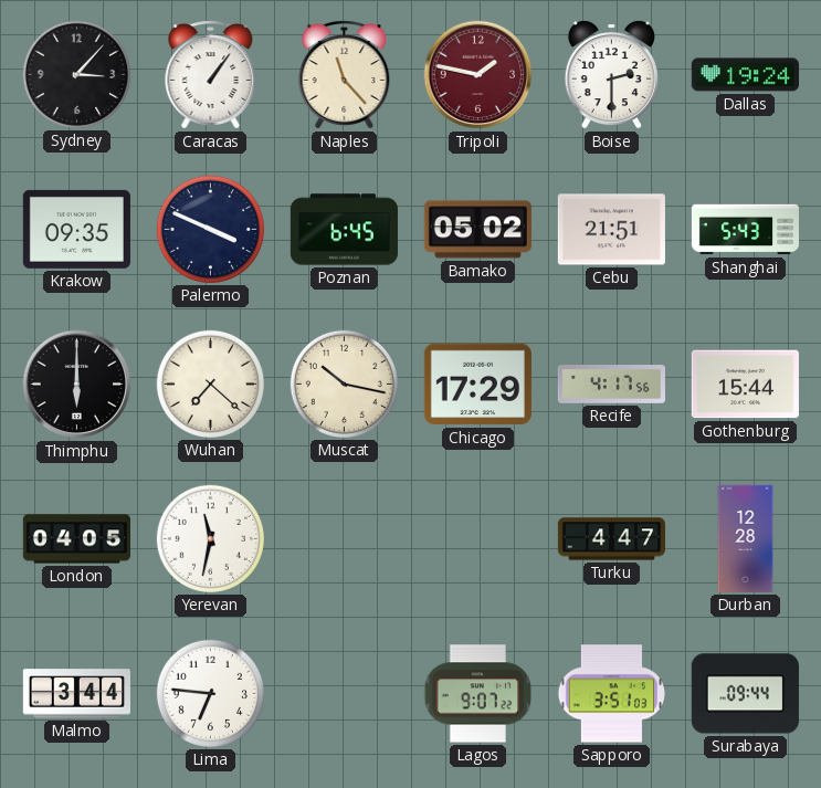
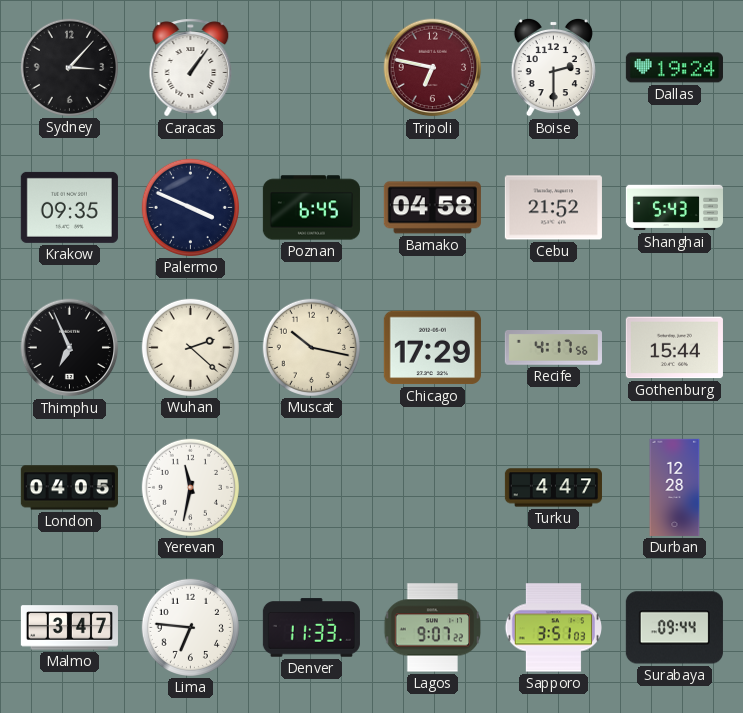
Naples: 11:23 -> none (345, 75)
Tripoli: 1:47 -> 6:47 (433, 68)
Bamako: 05:02 -> 04:58 (432, 208)
Cebu: 21:51 -> 21:52 (553, 208)
Thimphu: 6:00 -> 6:56 (70, 348)
Wuhan: 7:22 -> 2:22 (190, 347)
Malmo: 3:44 -> 3:47 (69, 628)
Denver: none -> 11:33 (311, 628)
